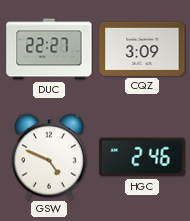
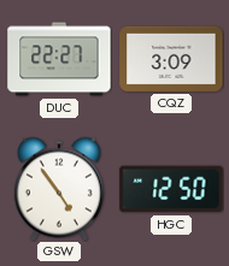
GSW: 4:49 -> 4:54 (59, 189)
HGC: 2:46 -> 12:50 (171, 189)
